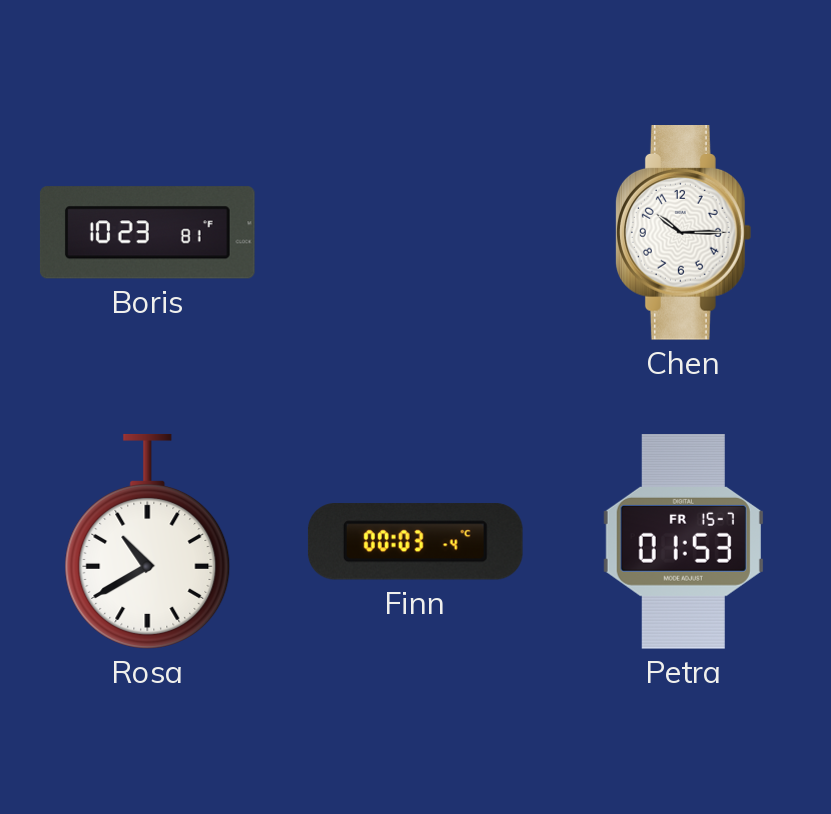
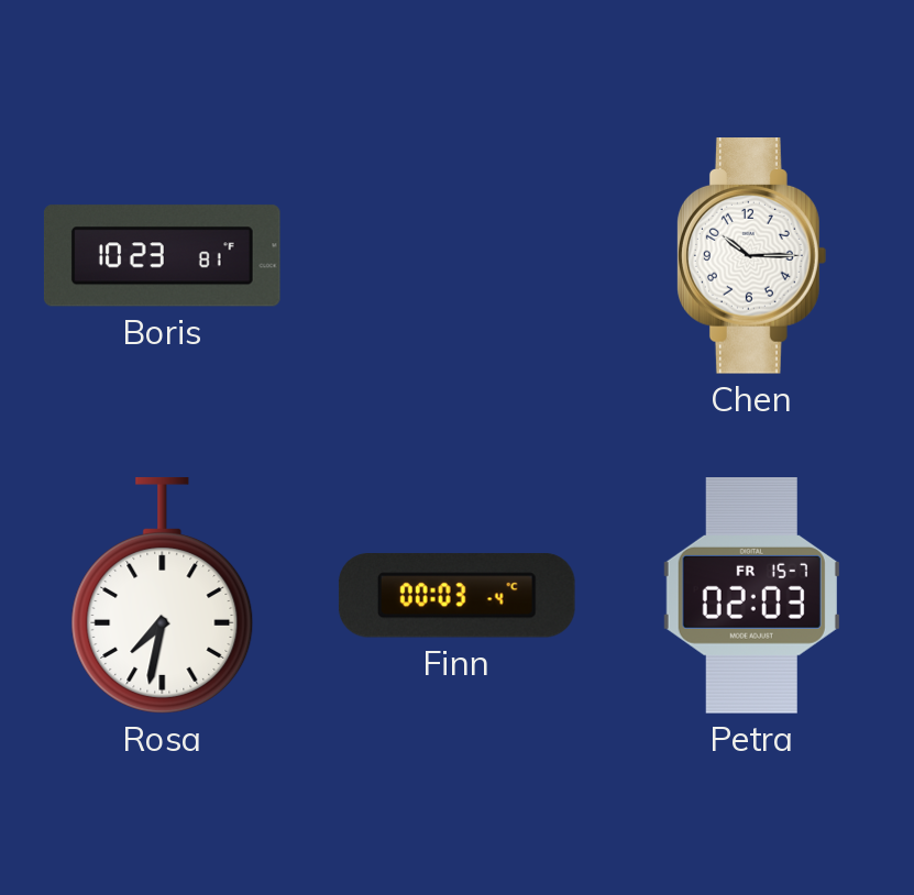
Rosa: 10:40 -> 7:32 (163, 595)
Petra: 01:53 -> 02:03 (751, 596)
